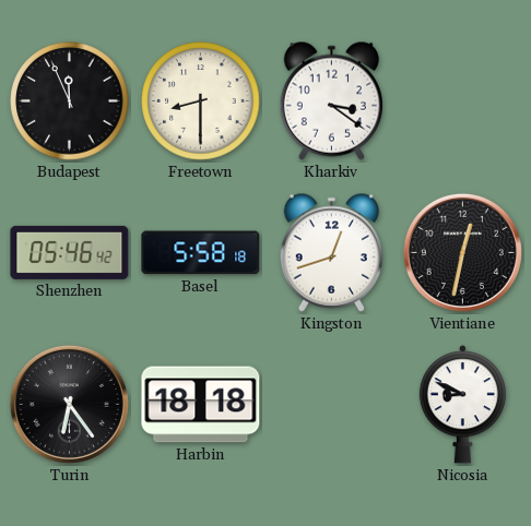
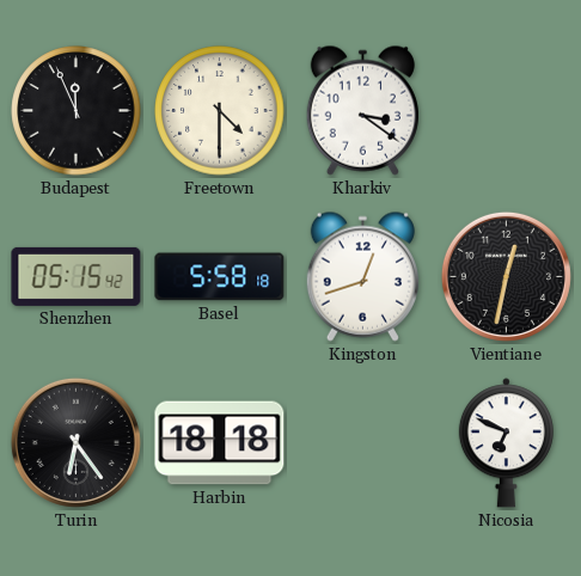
Freetown: 8:30 -> 4:30 (220, 111)
Shenzhen: 05:46 -> 05:15 (77, 276)
Nicosia: 8:49 -> 6:49 (506, 443)
